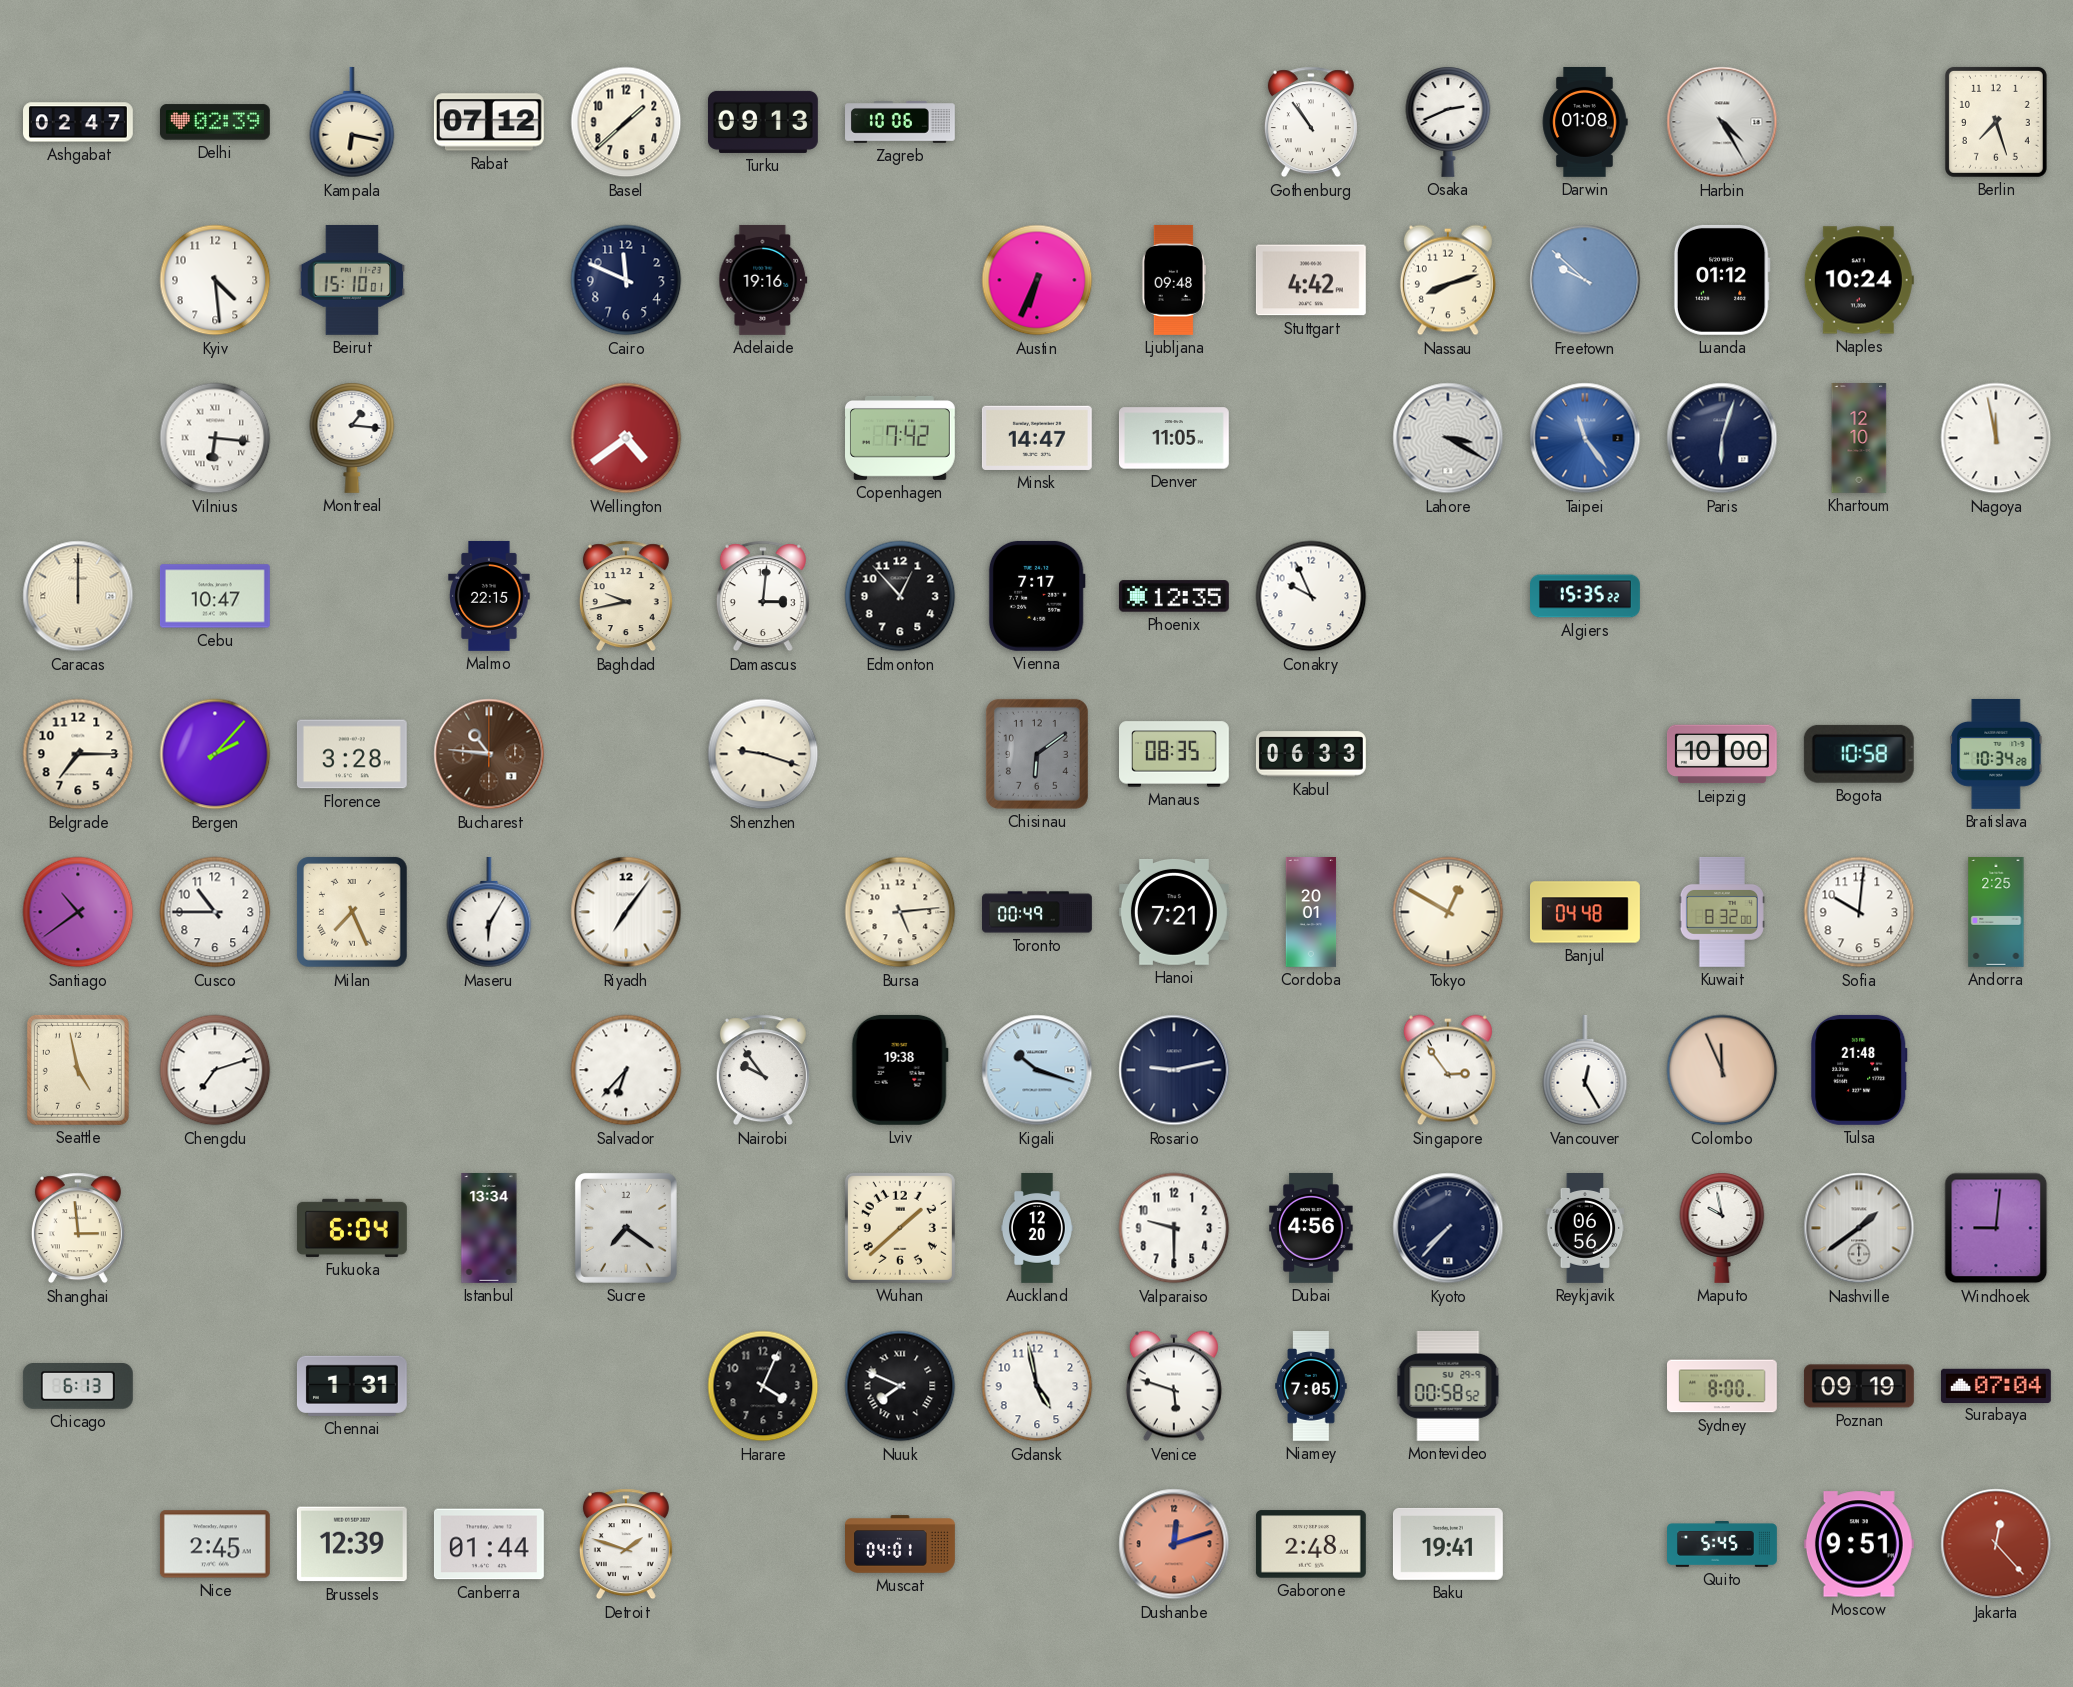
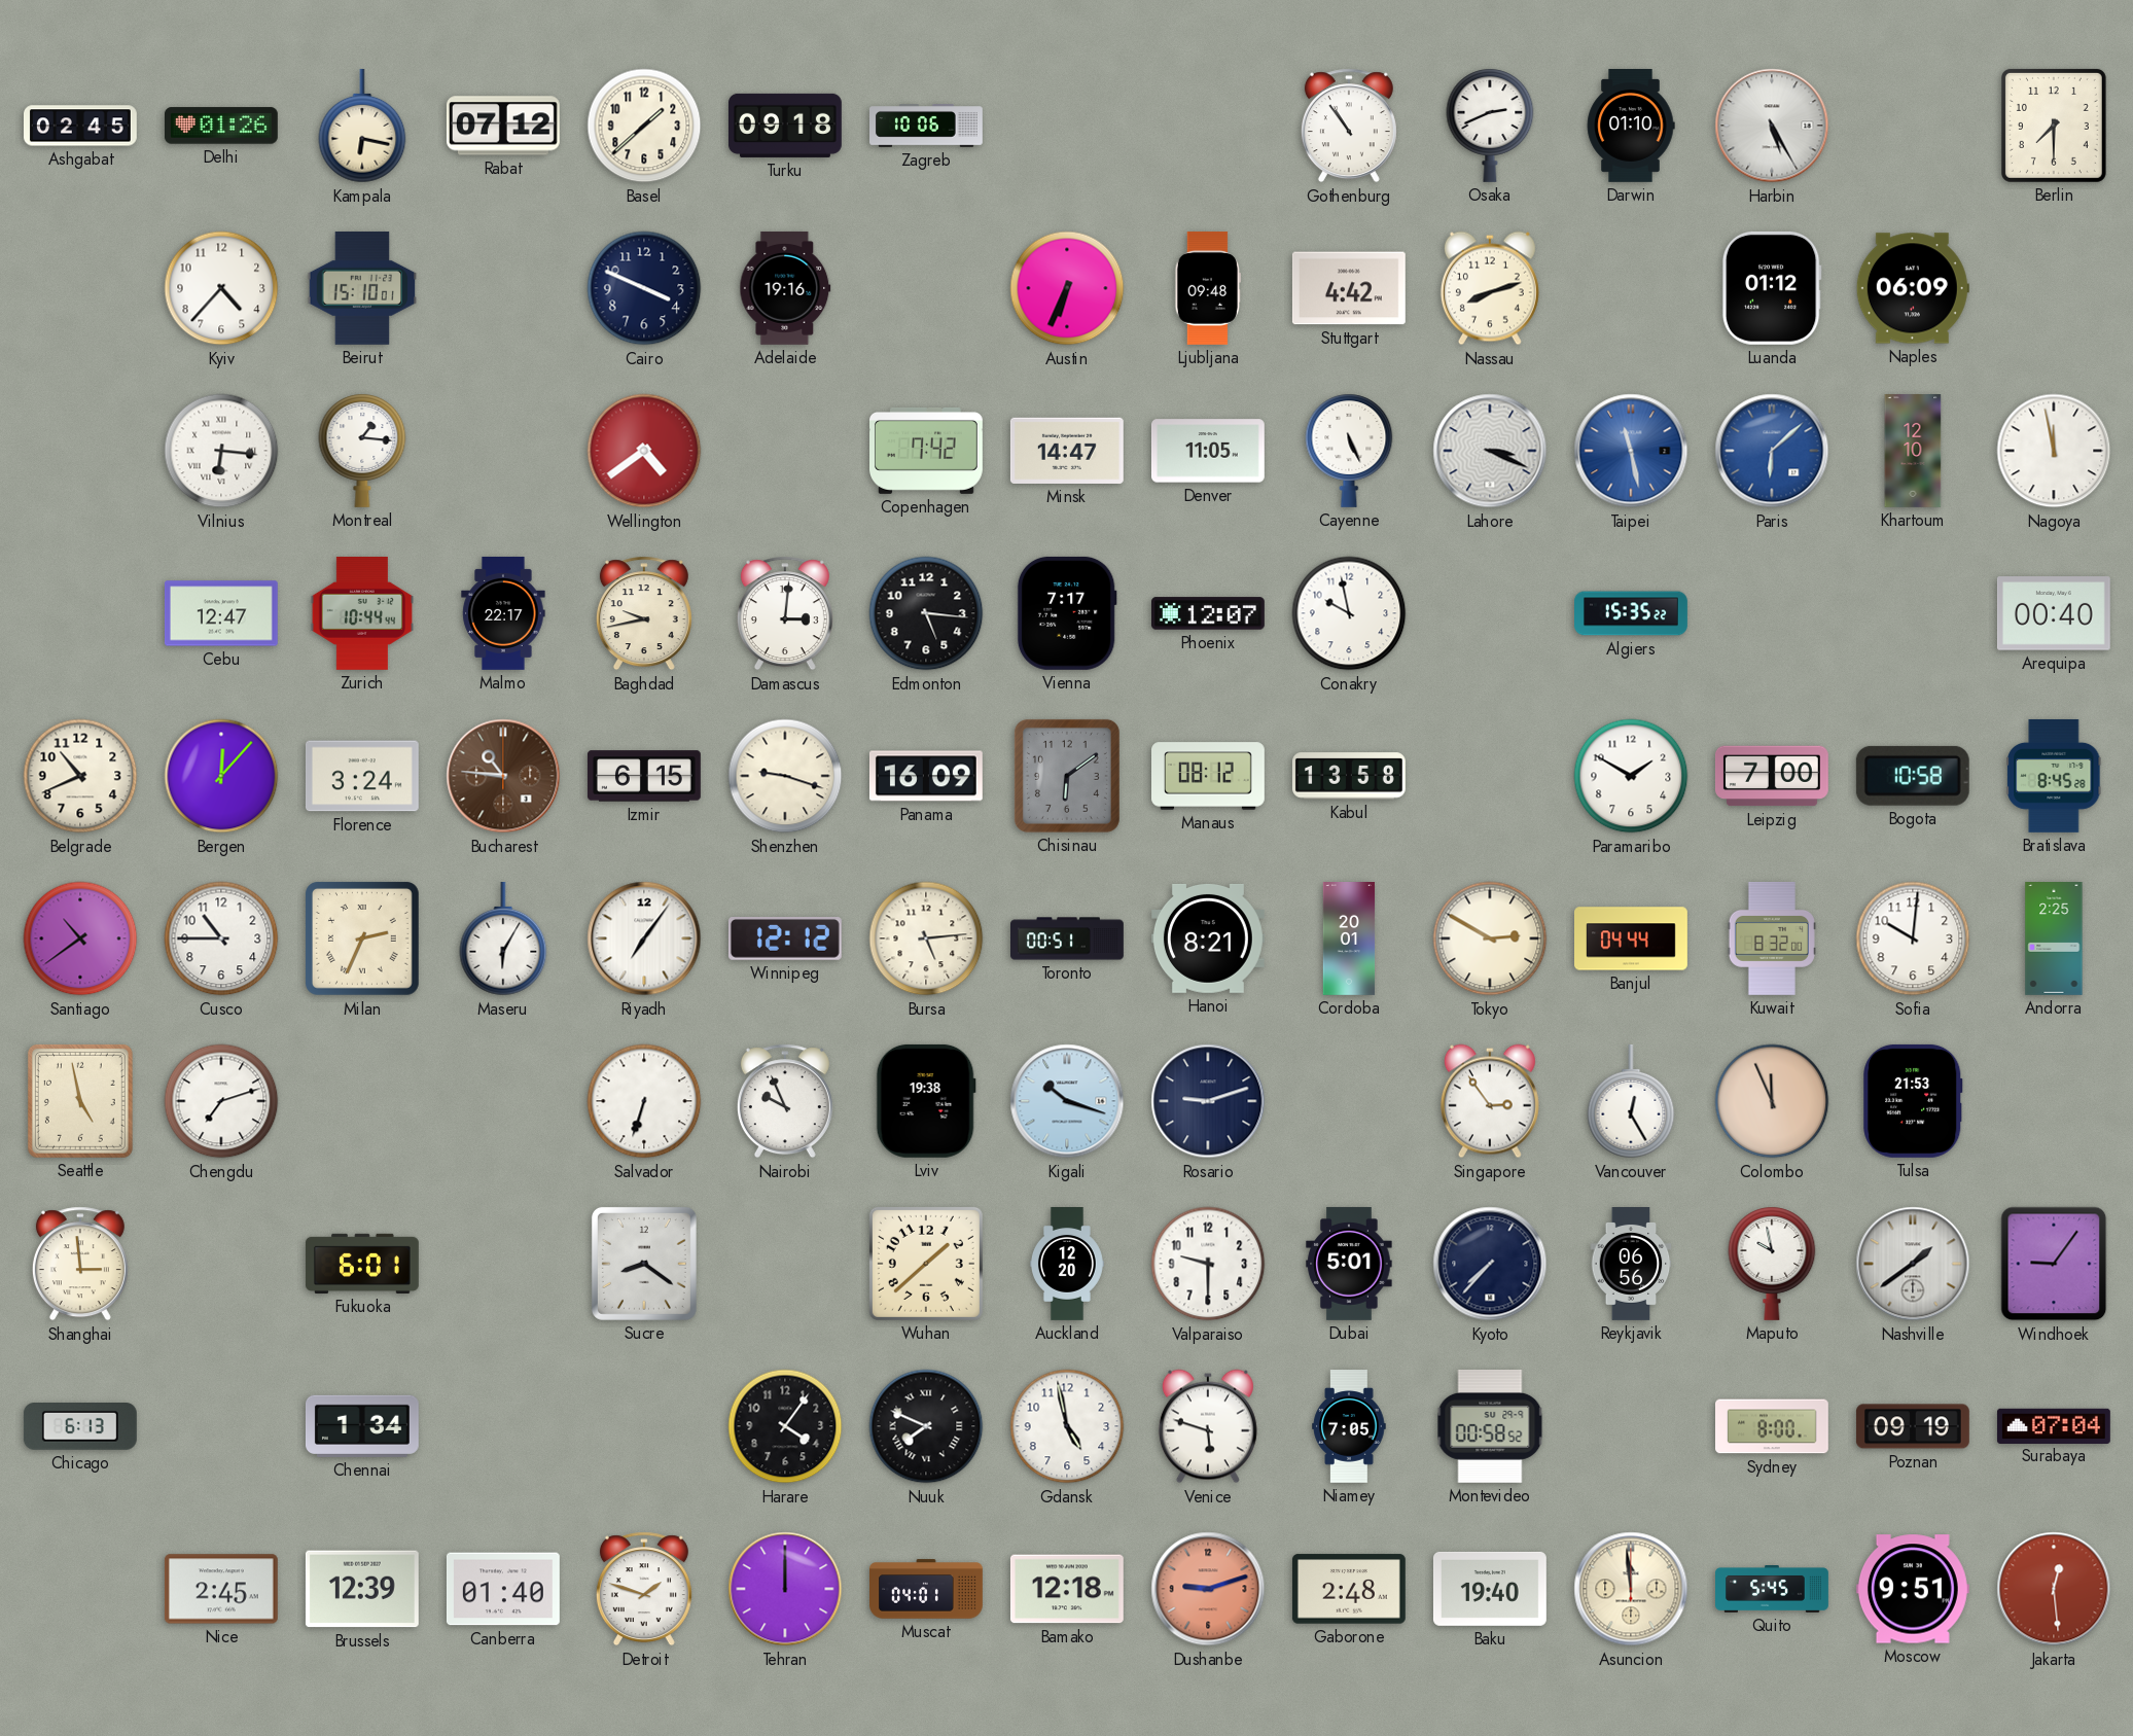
Ashgabat: 02:47 -> 02:45 (81, 126)
Delhi: 02:39 -> 01:26 (221, 126)
Turku: 09:13 -> 09:18 (785, 126)
Darwin: 01:08 -> 01:10 (1631, 127)
Harbin: 4:25 -> 5:25 (1772, 126)
Berlin: 7:27 -> 7:30 (2054, 126)
Kyiv: 4:29 -> 4:37 (221, 288)
Cairo: 11:49 -> 3:49 (644, 288)
Freetown: 9:52 -> none (1585, 280)
Naples: 10:24 -> 06:09 (1913, 288)
Cayenne: none -> 5:26 (1349, 451)
Lahore: 3:20 -> 3:19 (1490, 451)
Taipei: 11:24 -> 11:28 (1631, 451)
Paris: 6:03 -> 6:08 (1772, 451)
Paris dial: navy -> blue (1772, 451)
Caracas: 12:00 -> none (78, 596)
Cebu: 10:47 -> 12:47 (221, 613)
Zurich: none -> 10:44 (362, 613)
Malmo: 22:15 -> 22:17 (503, 613)
Edmonton: 12:53 -> 5:16 (926, 613)
Phoenix: 12:35 -> 12:07 (1208, 613)
Conakry: 9:56 -> 9:58 (1349, 613)
Arequipa: none -> 00:40 (2054, 613)
Belgrade: 7:15 -> 10:41 (80, 776)
Bergen: 2:07 -> 12:07 (221, 776)
Florence: 3:28 -> 3:24 (362, 776)
Izmir: none -> 6:15 (644, 776)
Panama: none -> 16:09 (926, 776)
Manaus: 08:35 -> 08:12 (1209, 776)
Kabul: 06:33 -> 13:58 (1349, 776)
Paramaribo: none -> 1:50 (1631, 776)
Leipzig: 10:00 -> 7:00 (1772, 776)
Bratislava: 10:34 -> 8:45 (2054, 776)
Milan: 7:26 -> 2:34 (362, 938)
Winnipeg: none -> 12:12 (785, 940)
Toronto: 00:49 -> 00:51 (1068, 938)
Hanoi: 7:21 -> 8:21 (1208, 938)
Tokyo: 12:50 -> 2:50 (1490, 938)
Banjul: 04:48 -> 04:44 (1632, 938)
Salvador: 6:37 -> 6:33 (644, 1101)
Nairobi: 9:54 -> 9:56 (785, 1101)
Rosario: 9:13 -> 9:12 (1208, 1101)
Tulsa: 21:48 -> 21:53 (1913, 1101)
Fukuoka: 6:04 -> 6:01 (362, 1264)
Istanbul: 13:34 -> none (489, 1229)
Sucre: 7:21 -> 8:21 (644, 1264)
Dubai: 4:56 -> 5:01 (1349, 1264)
Windhoek: 9:01 -> 9:06 (2054, 1264)
Chennai: 1:31 -> 1:34 (362, 1426)
Harare: 4:04 -> 4:06 (785, 1426)
Canberra: 01:44 -> 01:40 (503, 1589)
Tehran: none -> 12:00 (785, 1589)
Bamako: none -> 12:18 (1067, 1589)
Dushanbe: 12:12 -> 9:12 (1208, 1589)
Baku: 19:41 -> 19:40 (1490, 1589)
Asuncion: none -> 11:59 (1631, 1589)
Jakarta: 12:23 -> 12:29 (2054, 1589)
